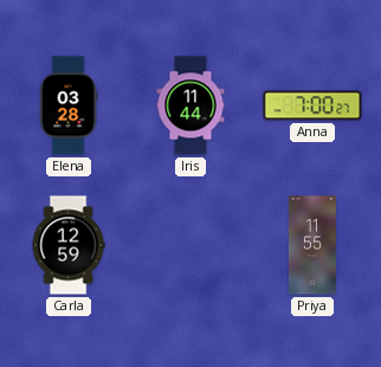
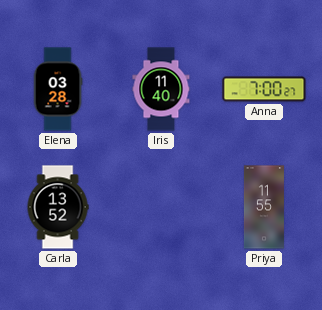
Iris: 11:44 -> 11:40 (161, 89)
Carla: 12:59 -> 13:52 (58, 207)
